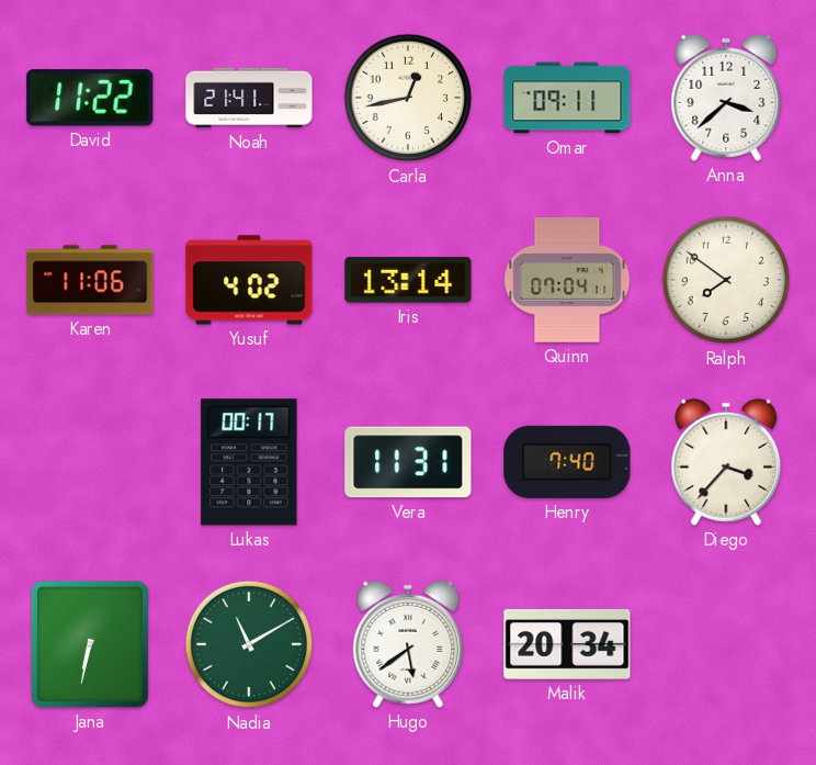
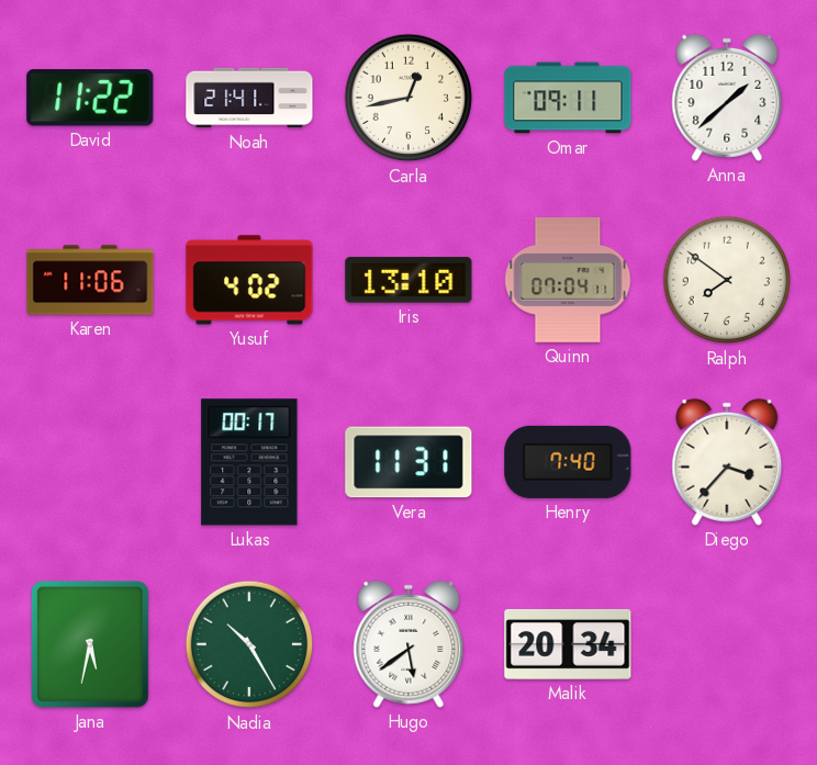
Anna: 3:38 -> 1:38 (727, 98)
Iris: 13:14 -> 13:10 (408, 280)
Jana: 6:32 -> 5:32 (90, 644)
Nadia: 11:10 -> 10:25 (249, 644)
